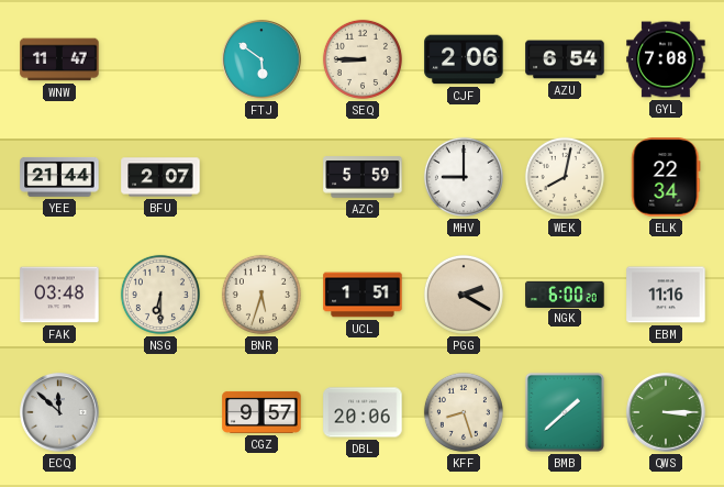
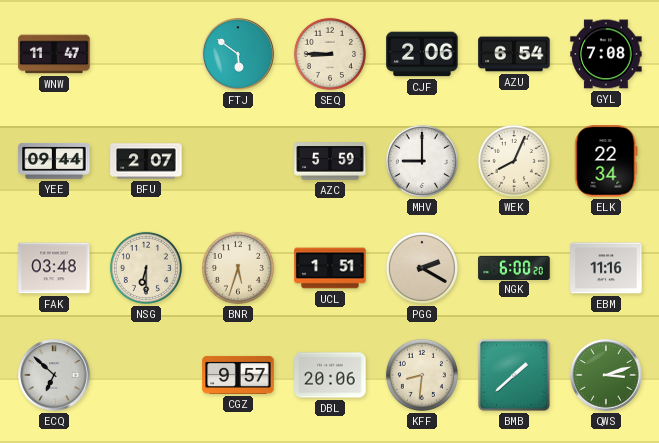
YEE: 21:44 -> 09:44 (54, 161)
WEK: 8:02 -> 8:04 (514, 161)
ECQ: 11:52 -> 6:52 (54, 375)
KFF: 8:27 -> 8:31 (422, 375)
QWS: 3:15 -> 3:12 (606, 375)
